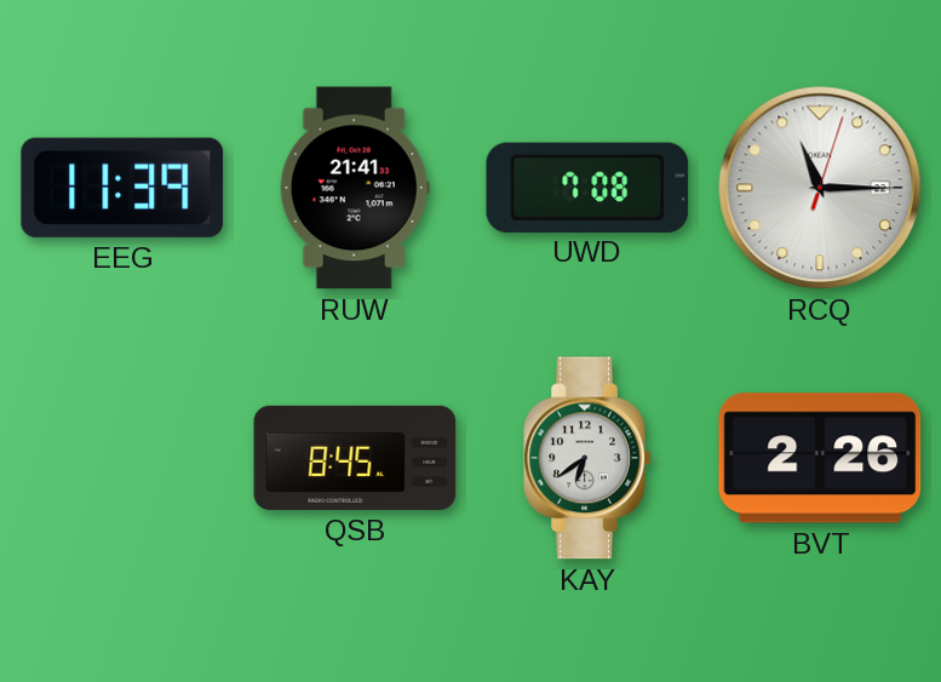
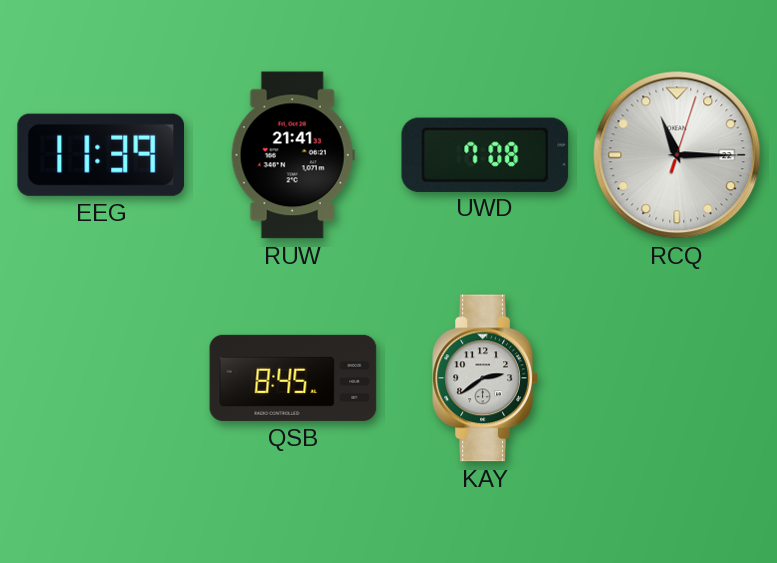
KAY: 6:39 -> 2:39 (485, 378)
BVT: 2:26 -> none (820, 458)
